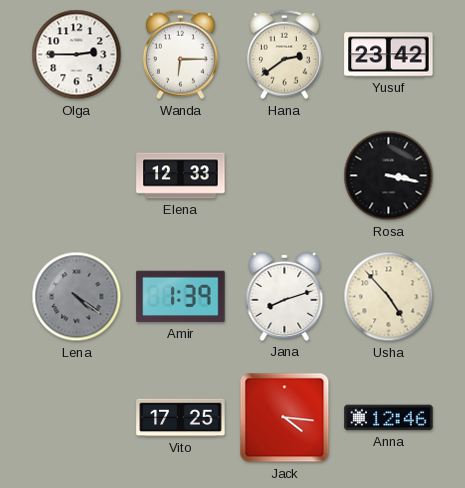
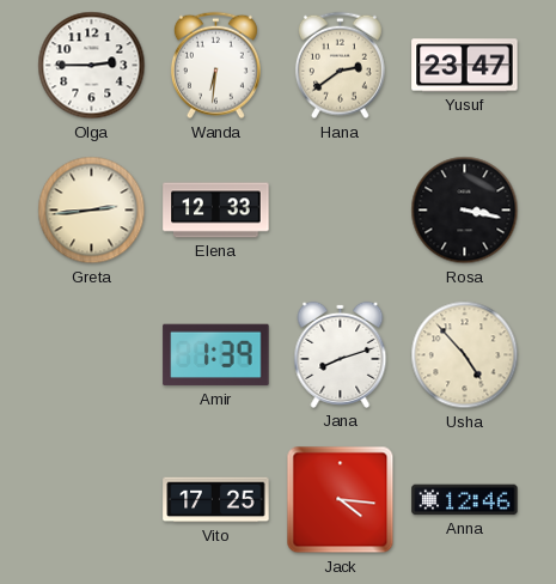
Wanda: 6:15 -> 6:31 (215, 66)
Yusuf: 23:42 -> 23:47 (465, 66)
Greta: none -> 2:44 (92, 211)
Lena: 4:21 -> none (77, 297)
